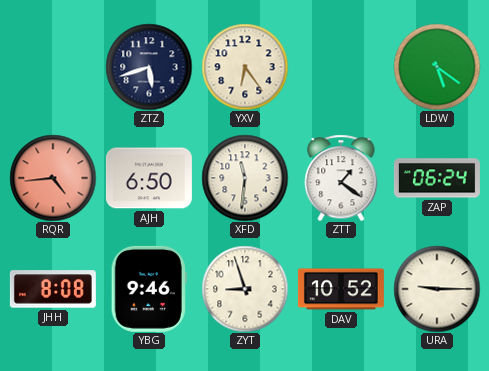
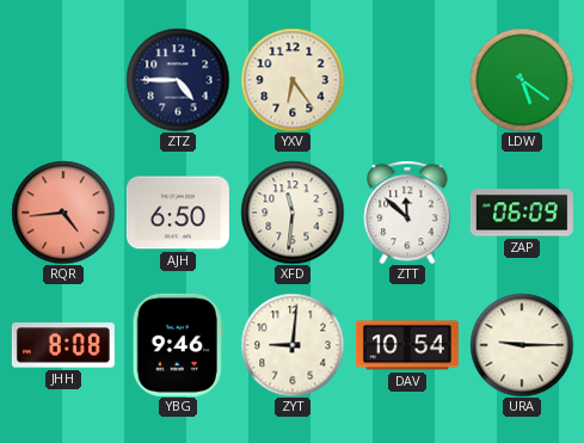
ZTZ: 5:42 -> 4:45 (178, 80)
ZTT: 1:21 -> 11:52 (407, 213)
ZAP: 06:24 -> 06:09 (522, 213)
ZYT: 8:57 -> 9:01 (293, 345)
DAV: 10:52 -> 10:54 (407, 345)
